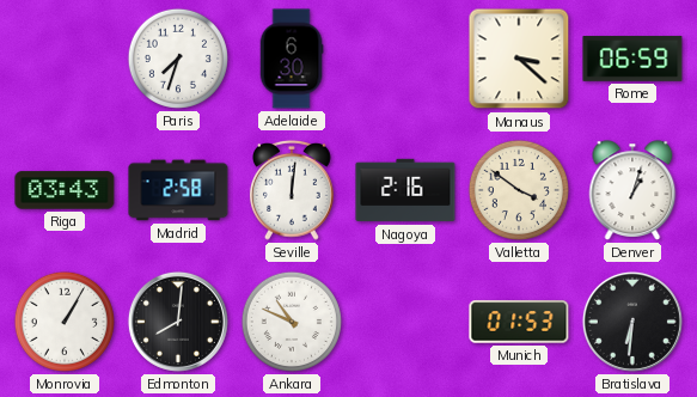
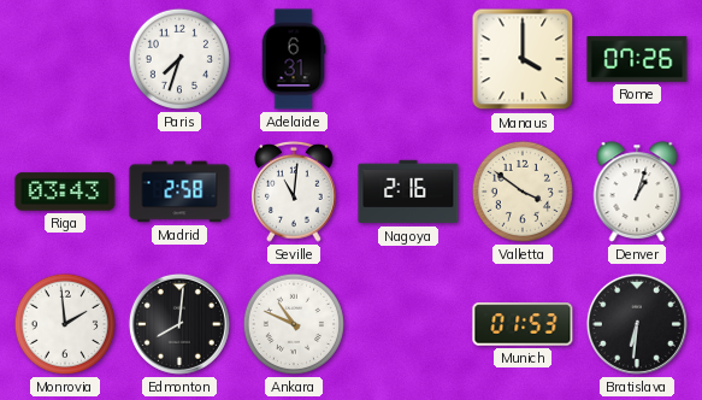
Adelaide: 6:30 -> 6:31 (294, 59)
Manaus: 3:22 -> 4:00 (523, 59)
Rome: 06:59 -> 07:26 (637, 59)
Seville: 12:01 -> 11:01 (295, 192)
Monrovia: 1:05 -> 1:59 (65, 324)
